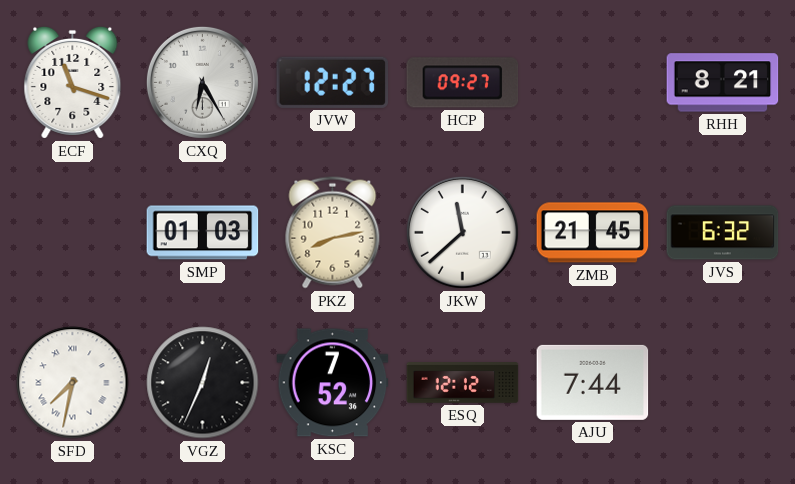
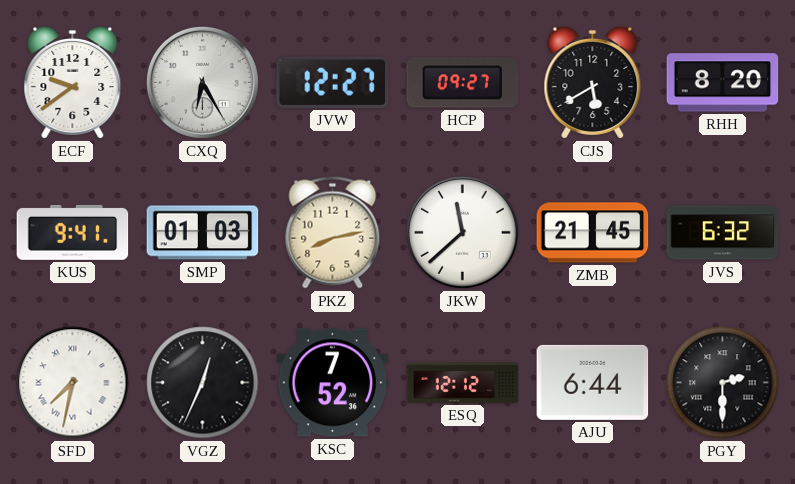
ECF: 11:18 -> 9:39 (73, 82)
CJS: none -> 5:40 (593, 82)
RHH: 8:21 -> 8:20 (723, 83)
KUS: none -> 9:41 (73, 232)
AJU: 7:44 -> 6:44 (593, 382)
PGY: none -> 2:30 (723, 383)
